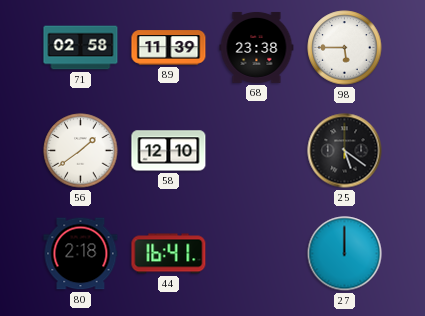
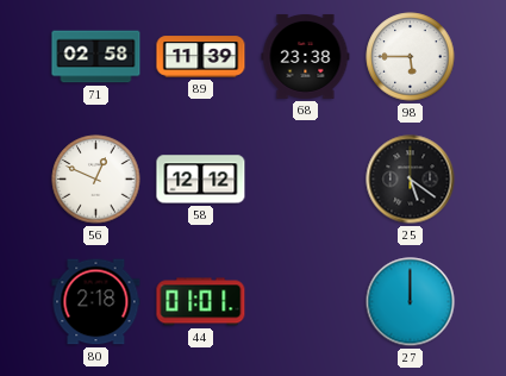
56: 1:39 -> 12:49 (96, 180)
58: 12:10 -> 12:12 (201, 180)
44: 16:41 -> 01:01 (201, 302)
